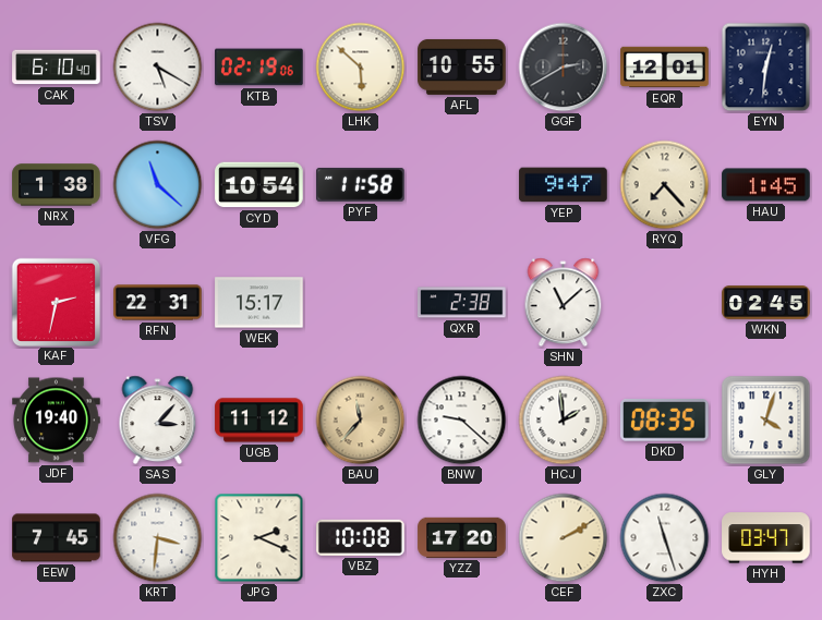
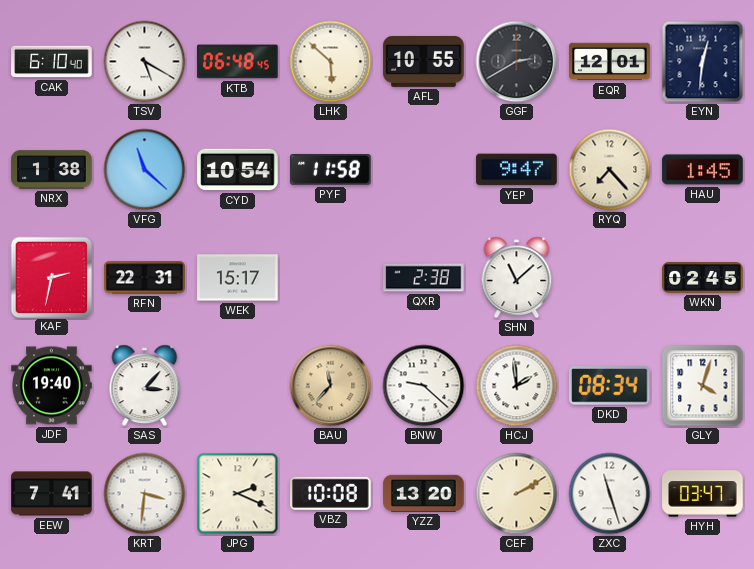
KTB: 02:19 -> 06:48 (238, 62)
UGB: 11:12 -> none (259, 421)
DKD: 08:35 -> 08:34 (610, 386)
EEW: 7:45 -> 7:41 (52, 494)
YZZ: 17:20 -> 13:20 (424, 493)
